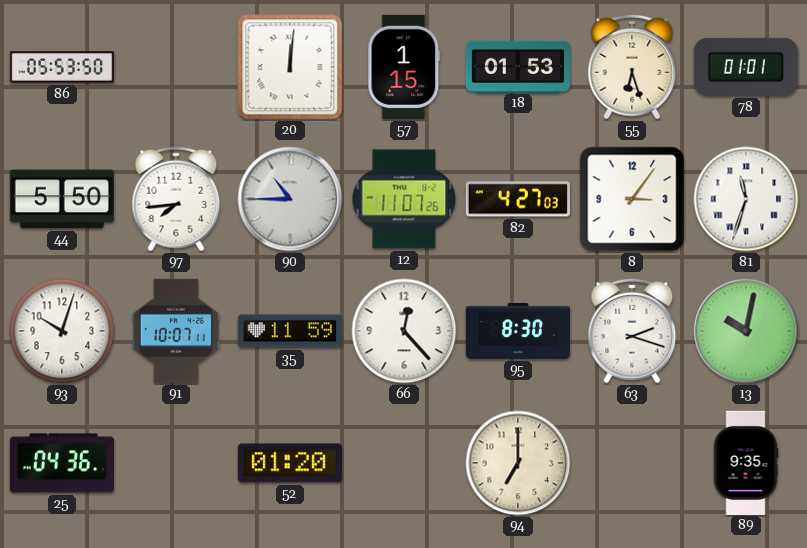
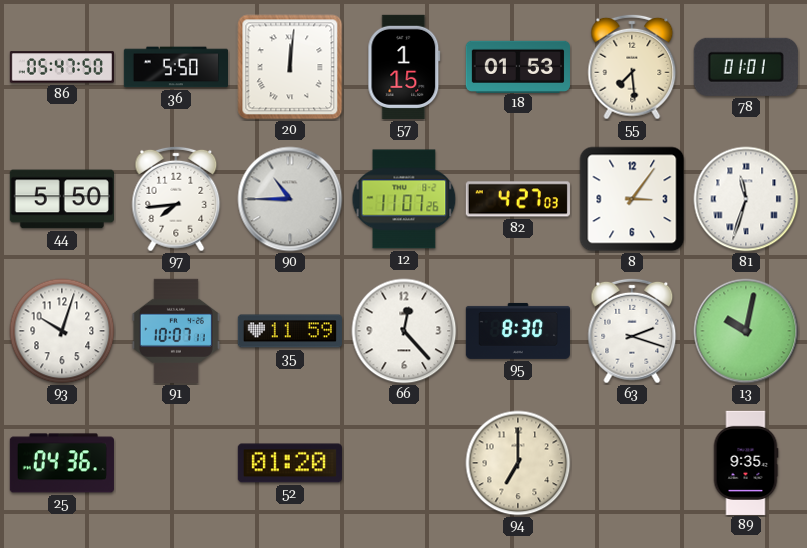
86: 05:53 -> 05:47 (61, 67)
36: none -> 5:50 (175, 67)
55: 6:27 -> 7:29 (632, 67)
